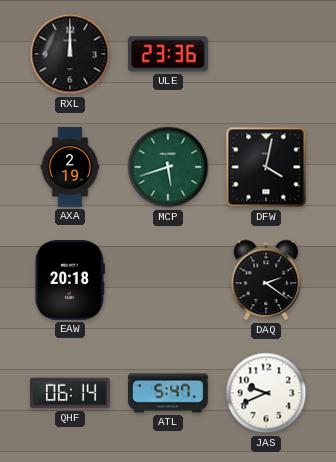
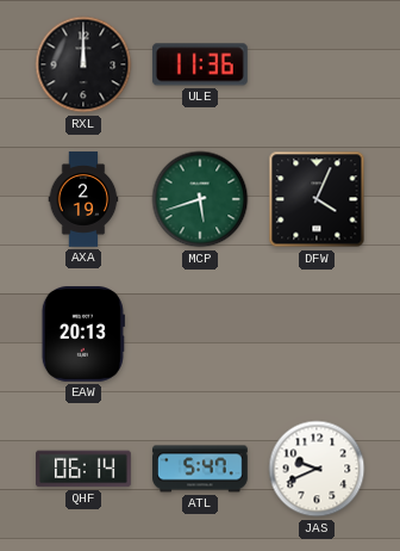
ULE: 23:36 -> 11:36 (200, 64)
DFW: 4:02 -> 4:04 (317, 199)
EAW: 20:18 -> 20:13 (83, 335)
DAQ: 2:21 -> none (266, 280)
